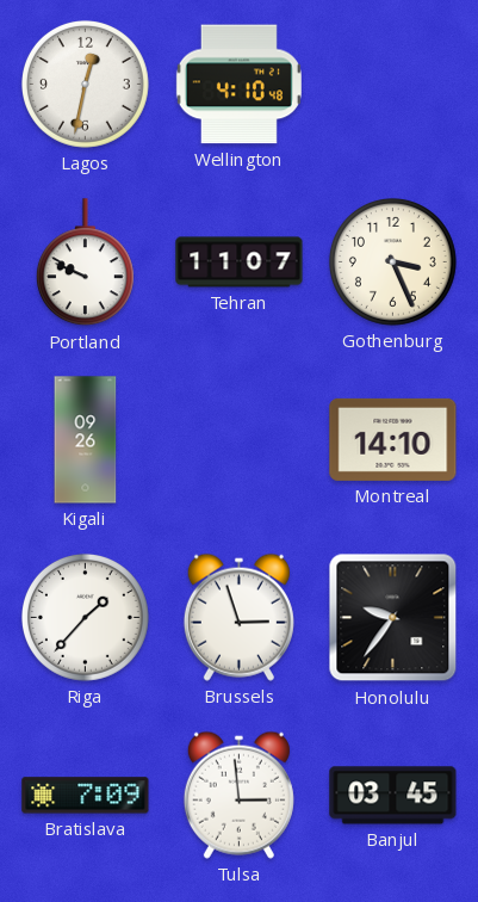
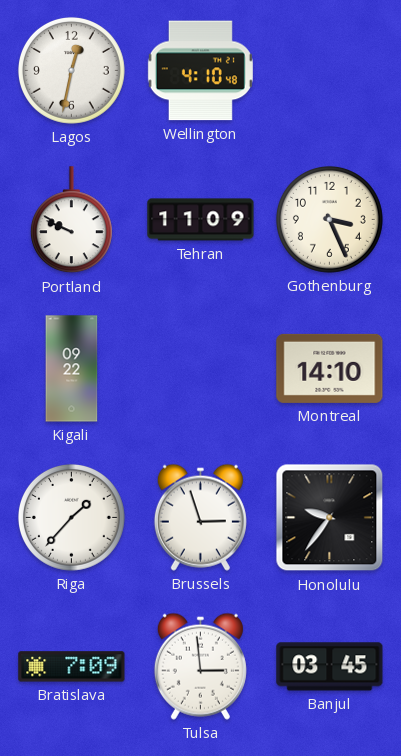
Tehran: 11:07 -> 11:09 (201, 220)
Kigali: 09:26 -> 09:22 (72, 369)
